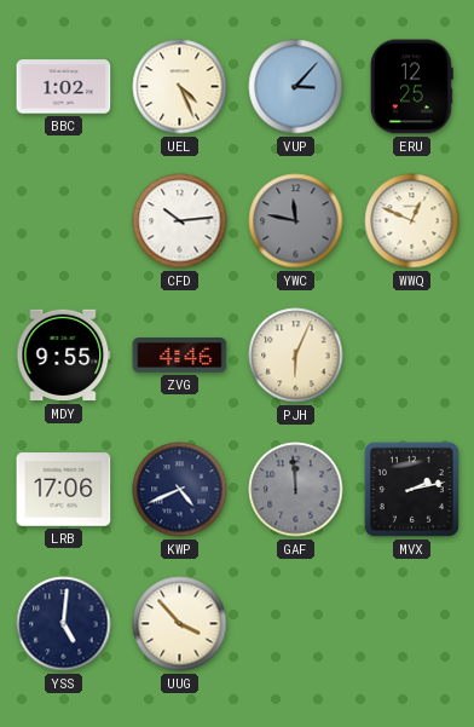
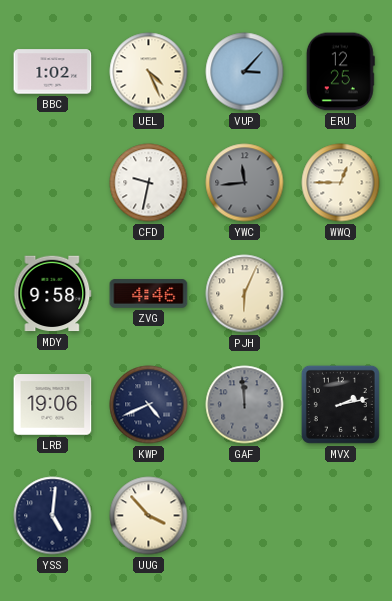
CFD: 10:14 -> 9:32 (149, 183)
YWC: 11:47 -> 11:44 (245, 183)
WWQ: 12:49 -> 12:45 (341, 183)
MDY: 9:55 -> 9:58 (53, 294)
LRB: 17:06 -> 19:06 (53, 405)
